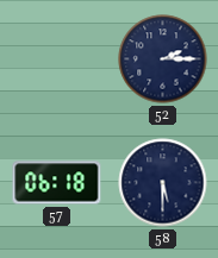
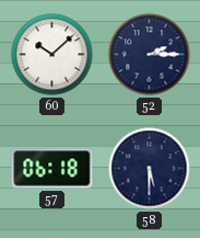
60: none -> 10:08 (52, 55)
